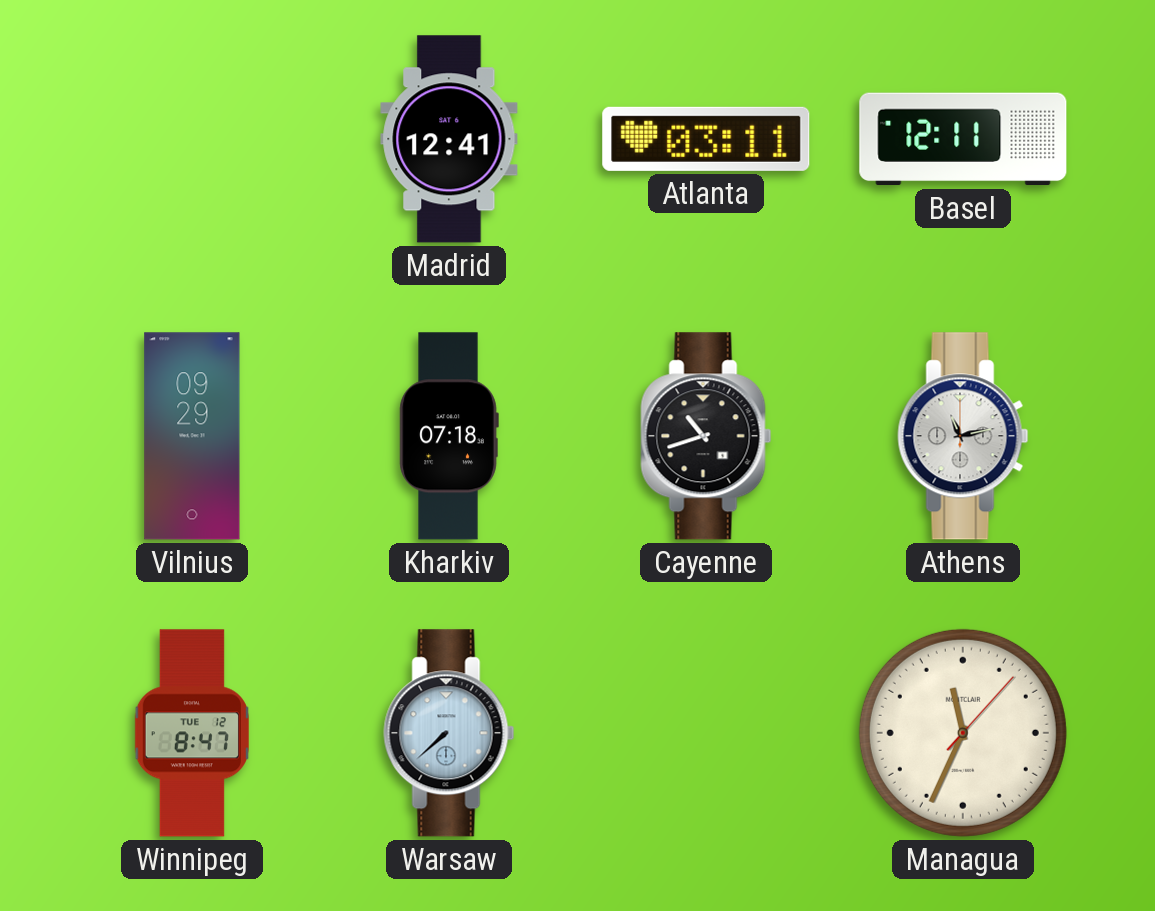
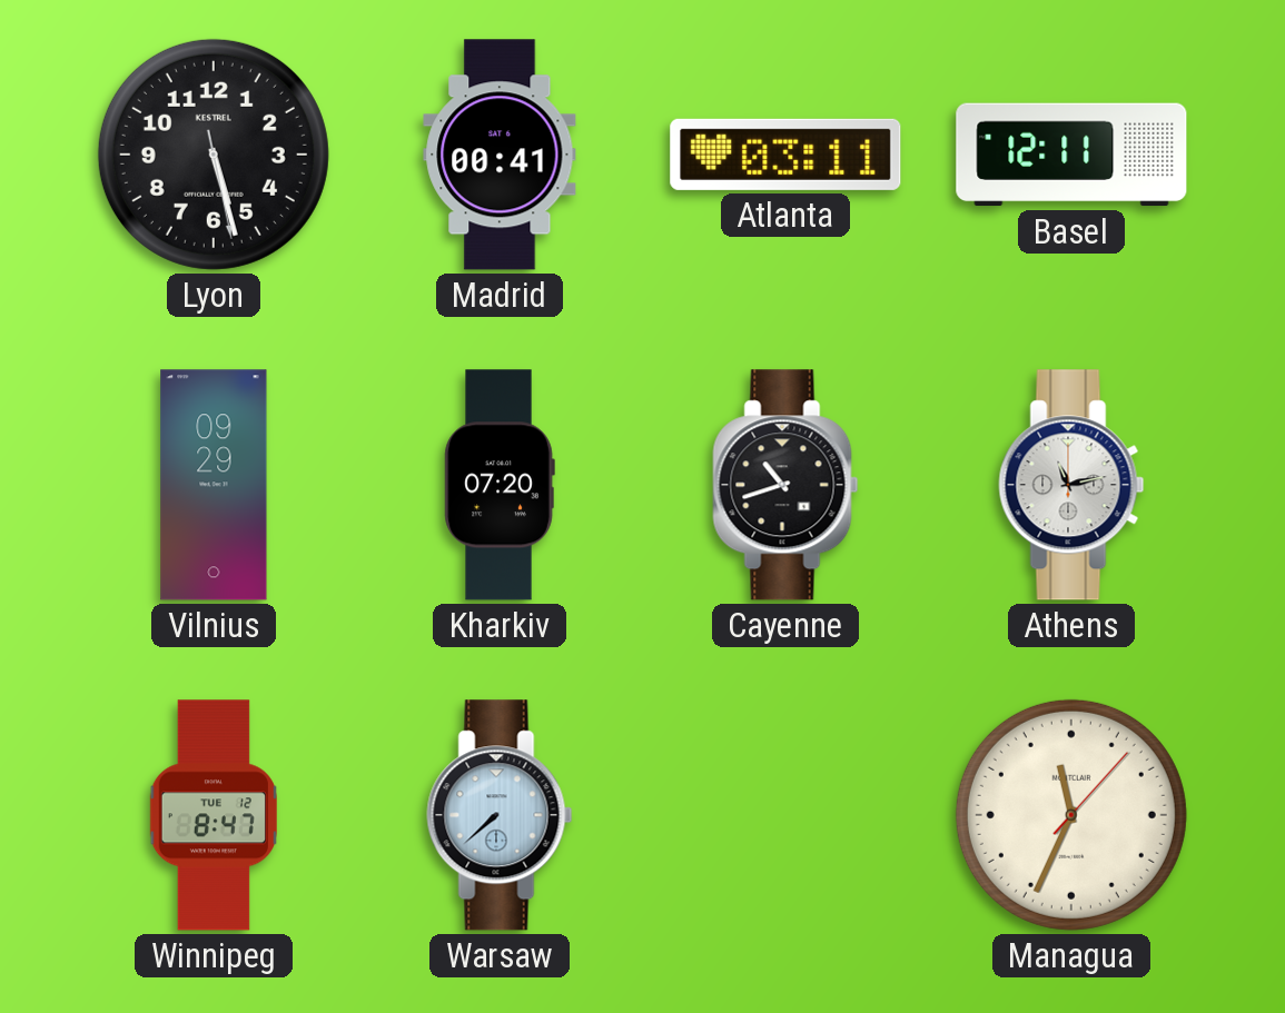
Lyon: none -> 5:27 (214, 155)
Madrid: 12:41 -> 00:41 (500, 155)
Kharkiv: 07:18 -> 07:20 (500, 485)
